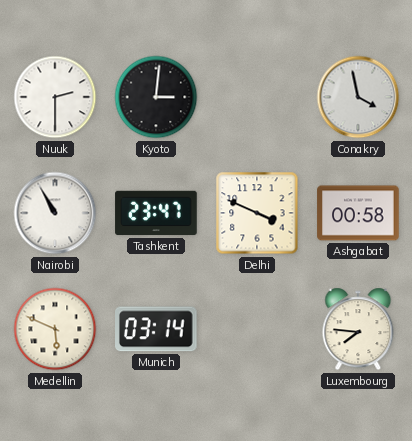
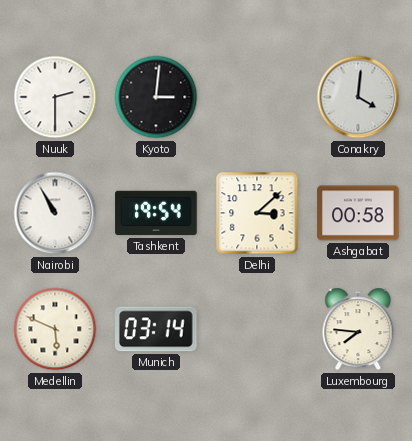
Conakry: 3:58 -> 4:01 (358, 97)
Tashkent: 23:47 -> 19:54 (156, 213)
Delhi: 3:49 -> 3:08 (257, 213)
